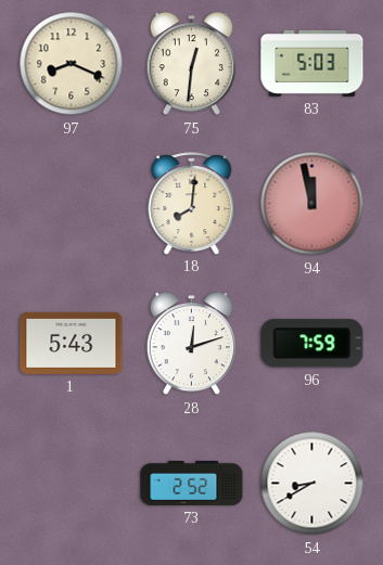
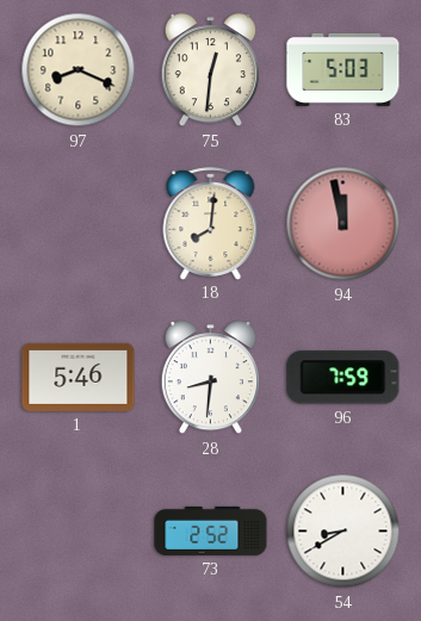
1: 5:43 -> 5:46 (79, 377)
28: 12:12 -> 8:31 (210, 378)
